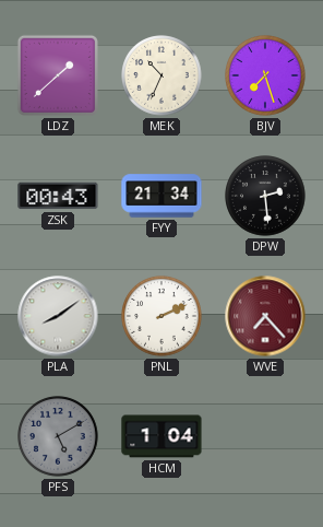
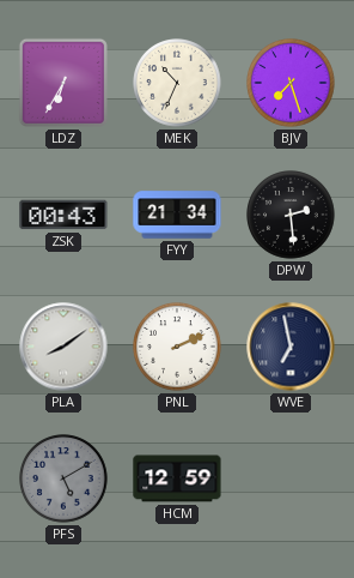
LDZ: 1:38 -> 6:35 (63, 83)
WVE: 7:23 -> 6:58 (291, 347)
WVE dial: burgundy -> navy (291, 347)
HCM: 1:04 -> 12:59 (177, 478)
